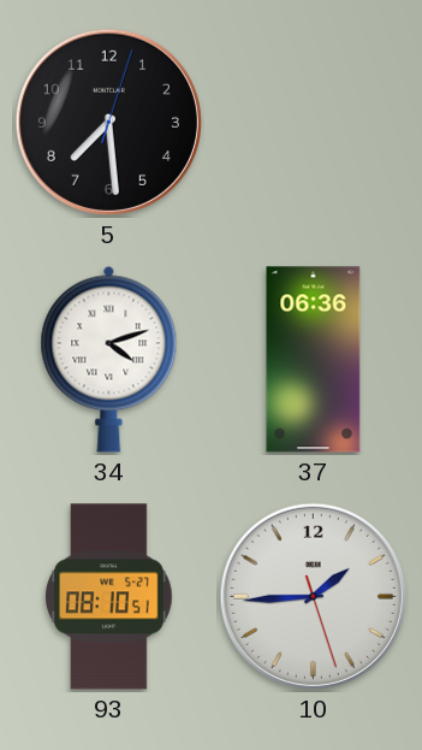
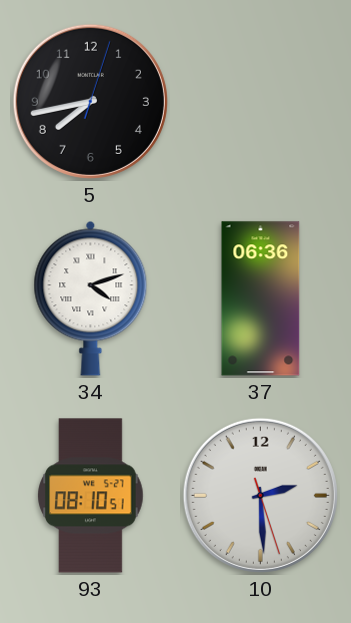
5: 7:29 -> 7:43 (90, 101)
10: 1:44 -> 2:29 (260, 495)
